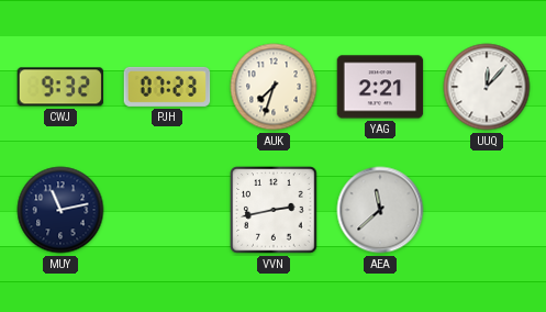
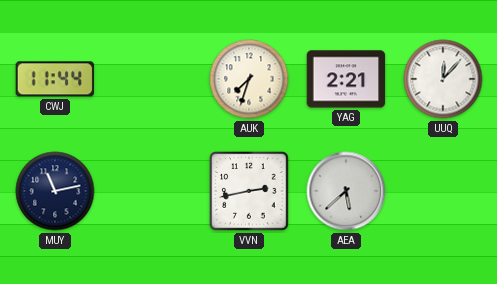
CWJ: 9:32 -> 11:44 (55, 79)
PJH: 07:23 -> none (167, 87)
AEA: 11:38 -> 5:38 (346, 191)
